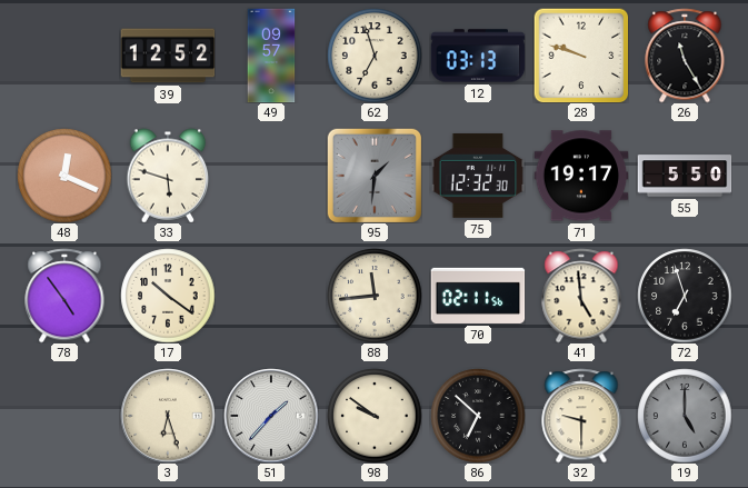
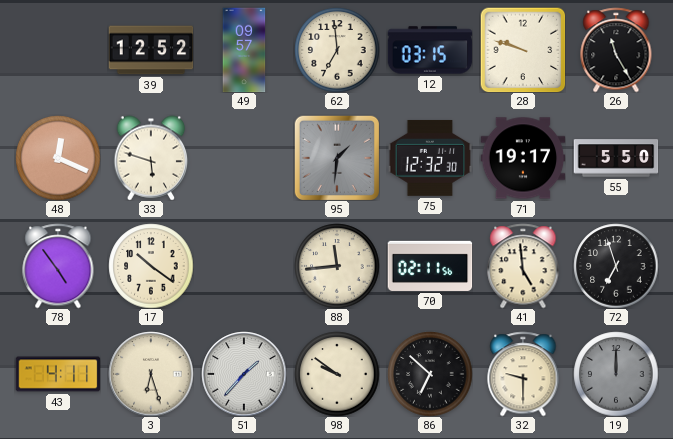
62: 6:57 -> 6:59 (337, 50)
12: 03:13 -> 03:15 (430, 50)
43: none -> 4:11 (58, 374)
19: 5:00 -> 12:00 (616, 374)
